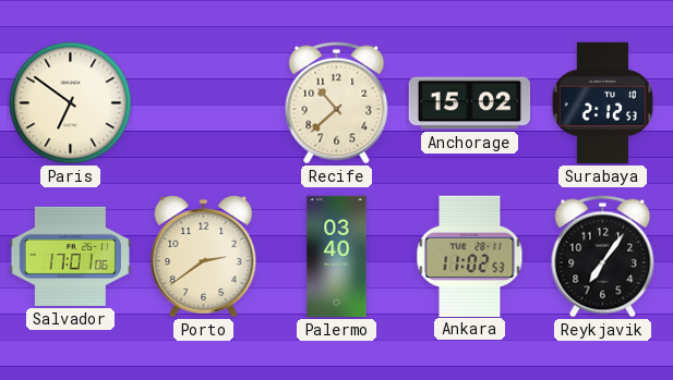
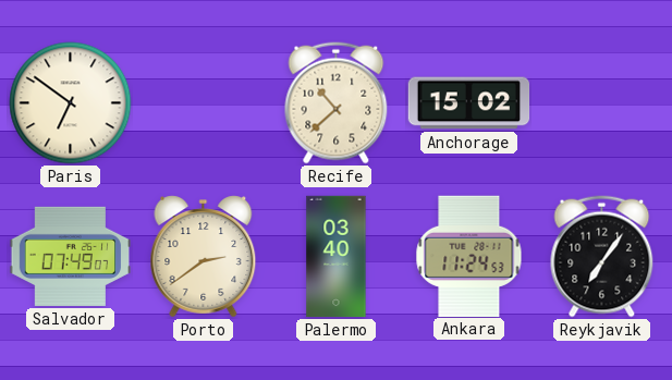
Surabaya: 2:12 -> none (602, 103)
Salvador: 17:01 -> 07:49 (71, 256)
Ankara: 11:02 -> 11:24 (469, 256)
